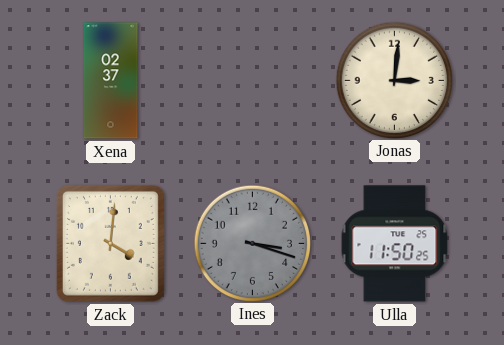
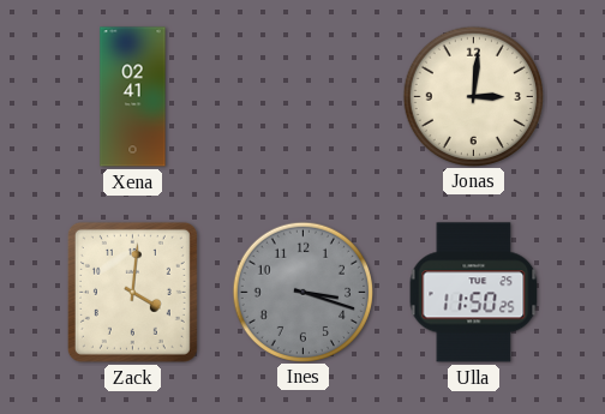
Xena: 02:37 -> 02:41 (133, 97)
